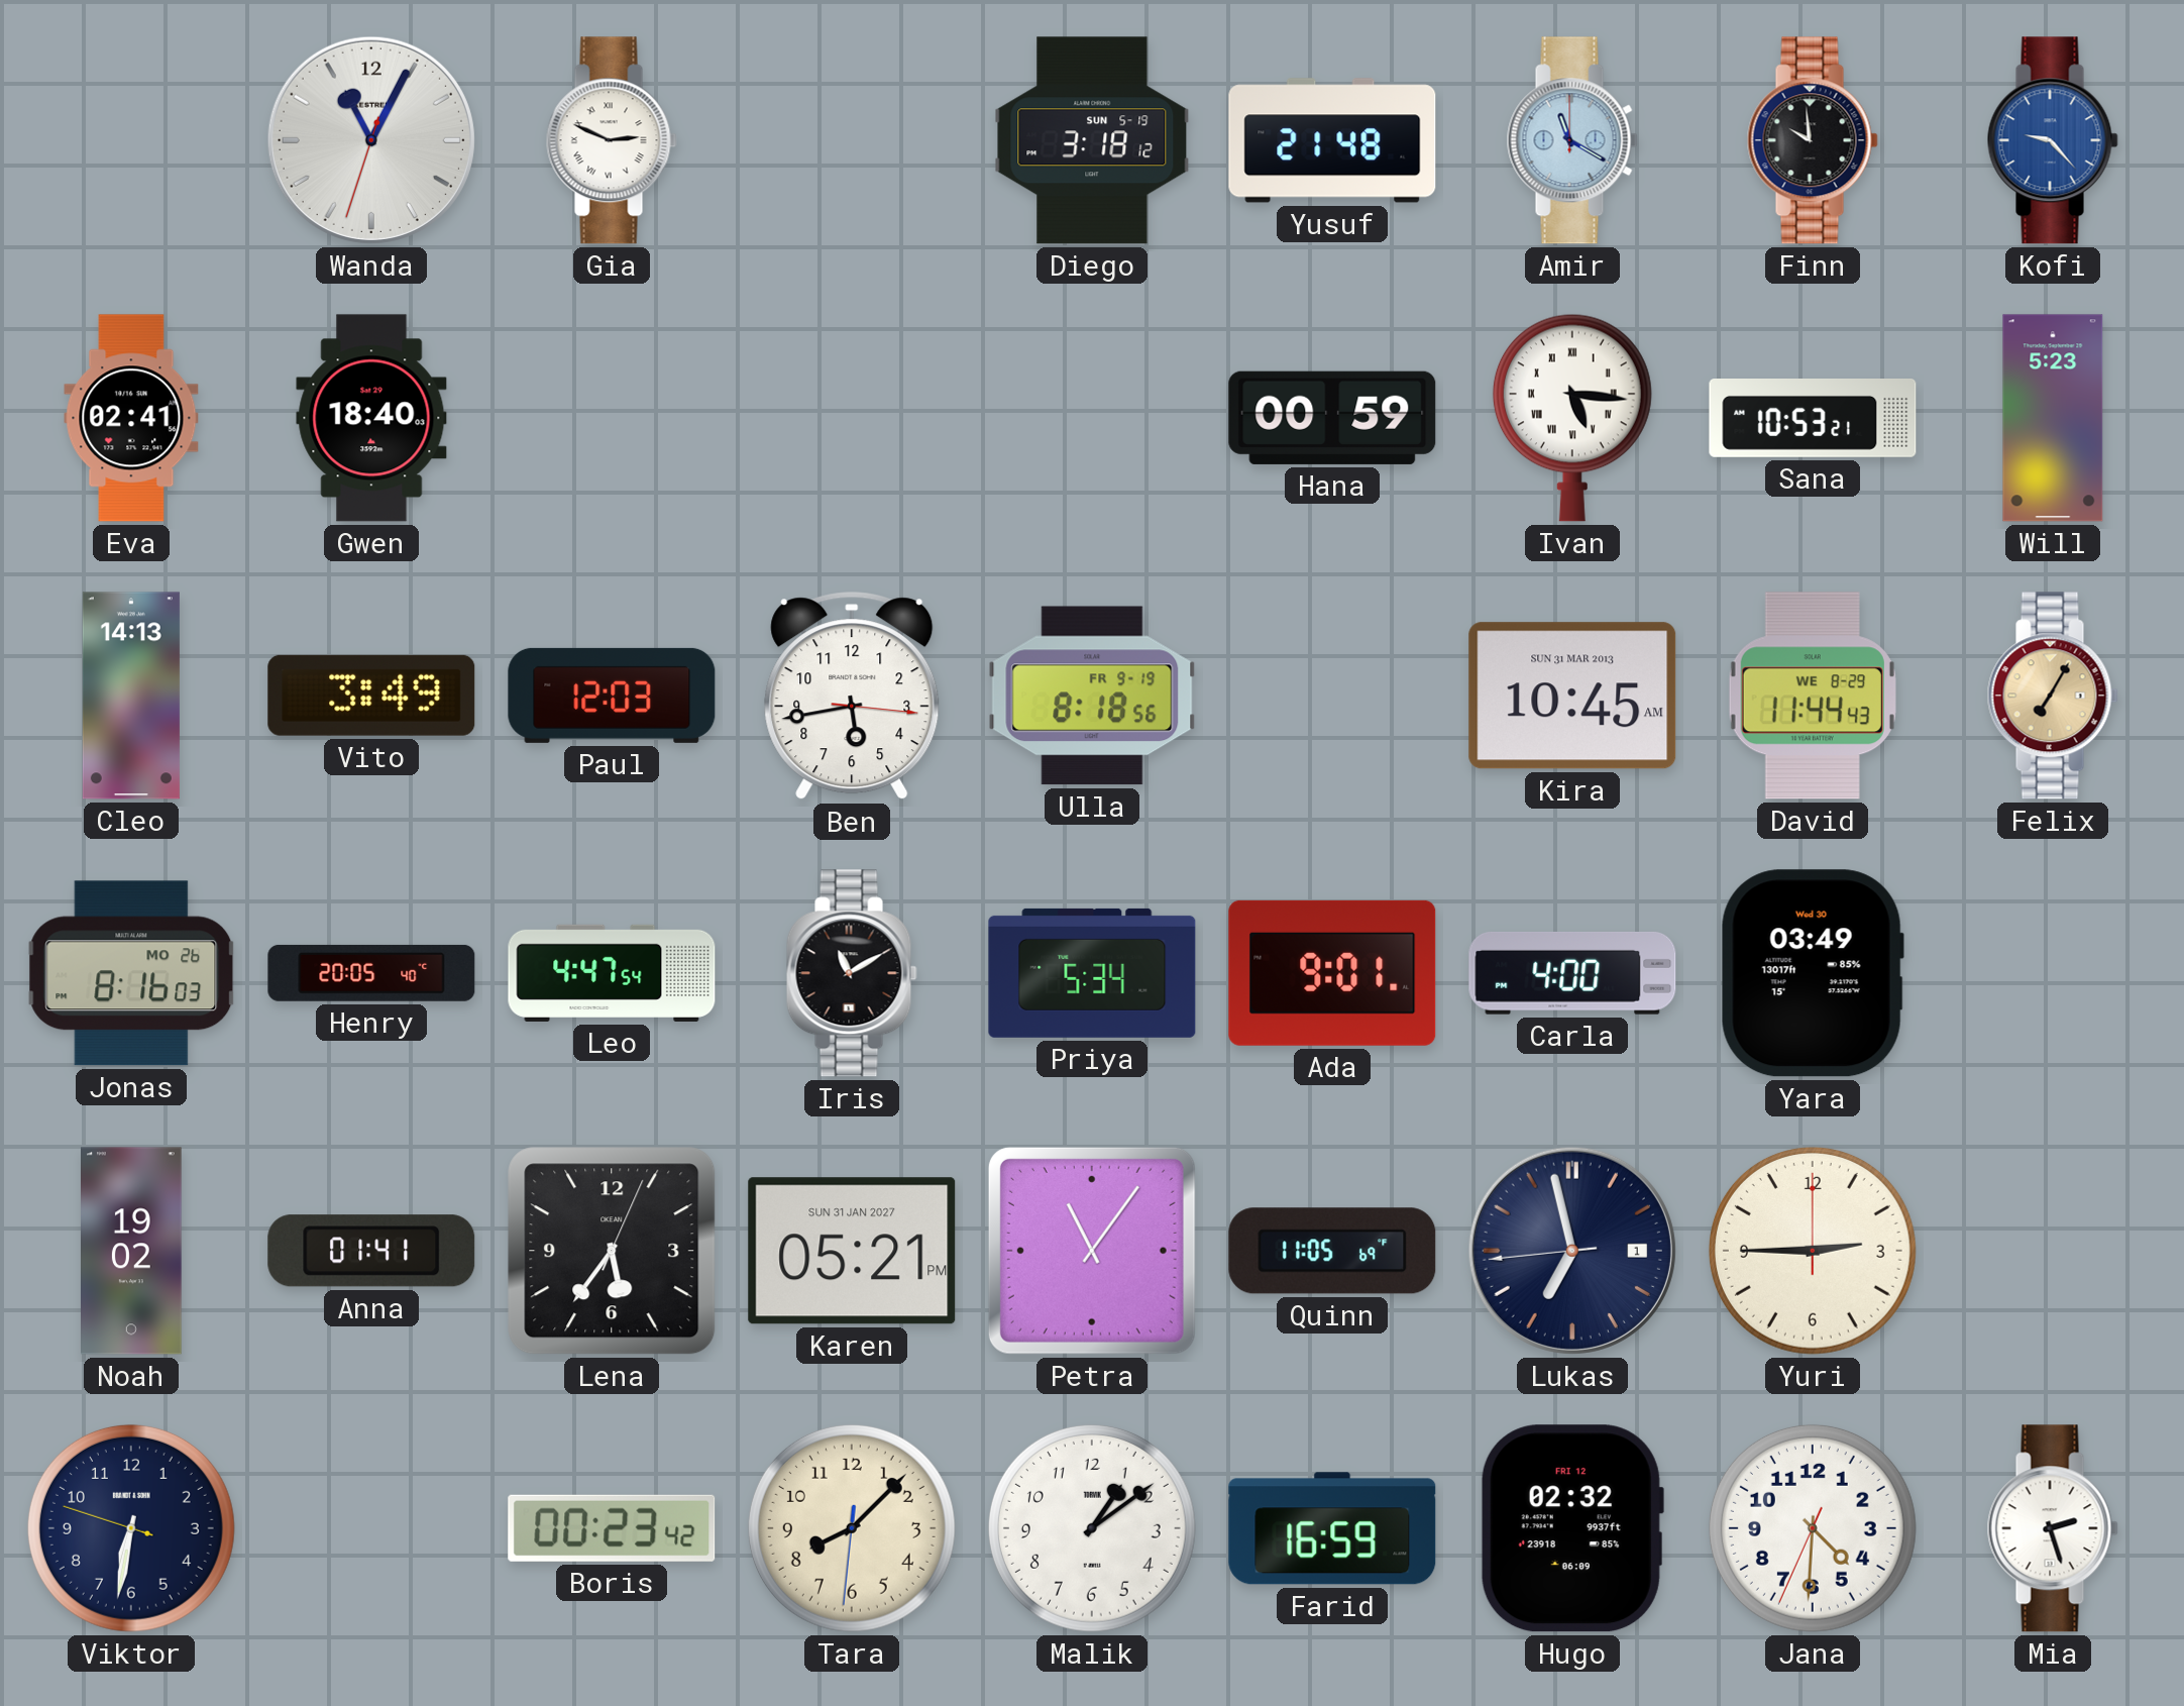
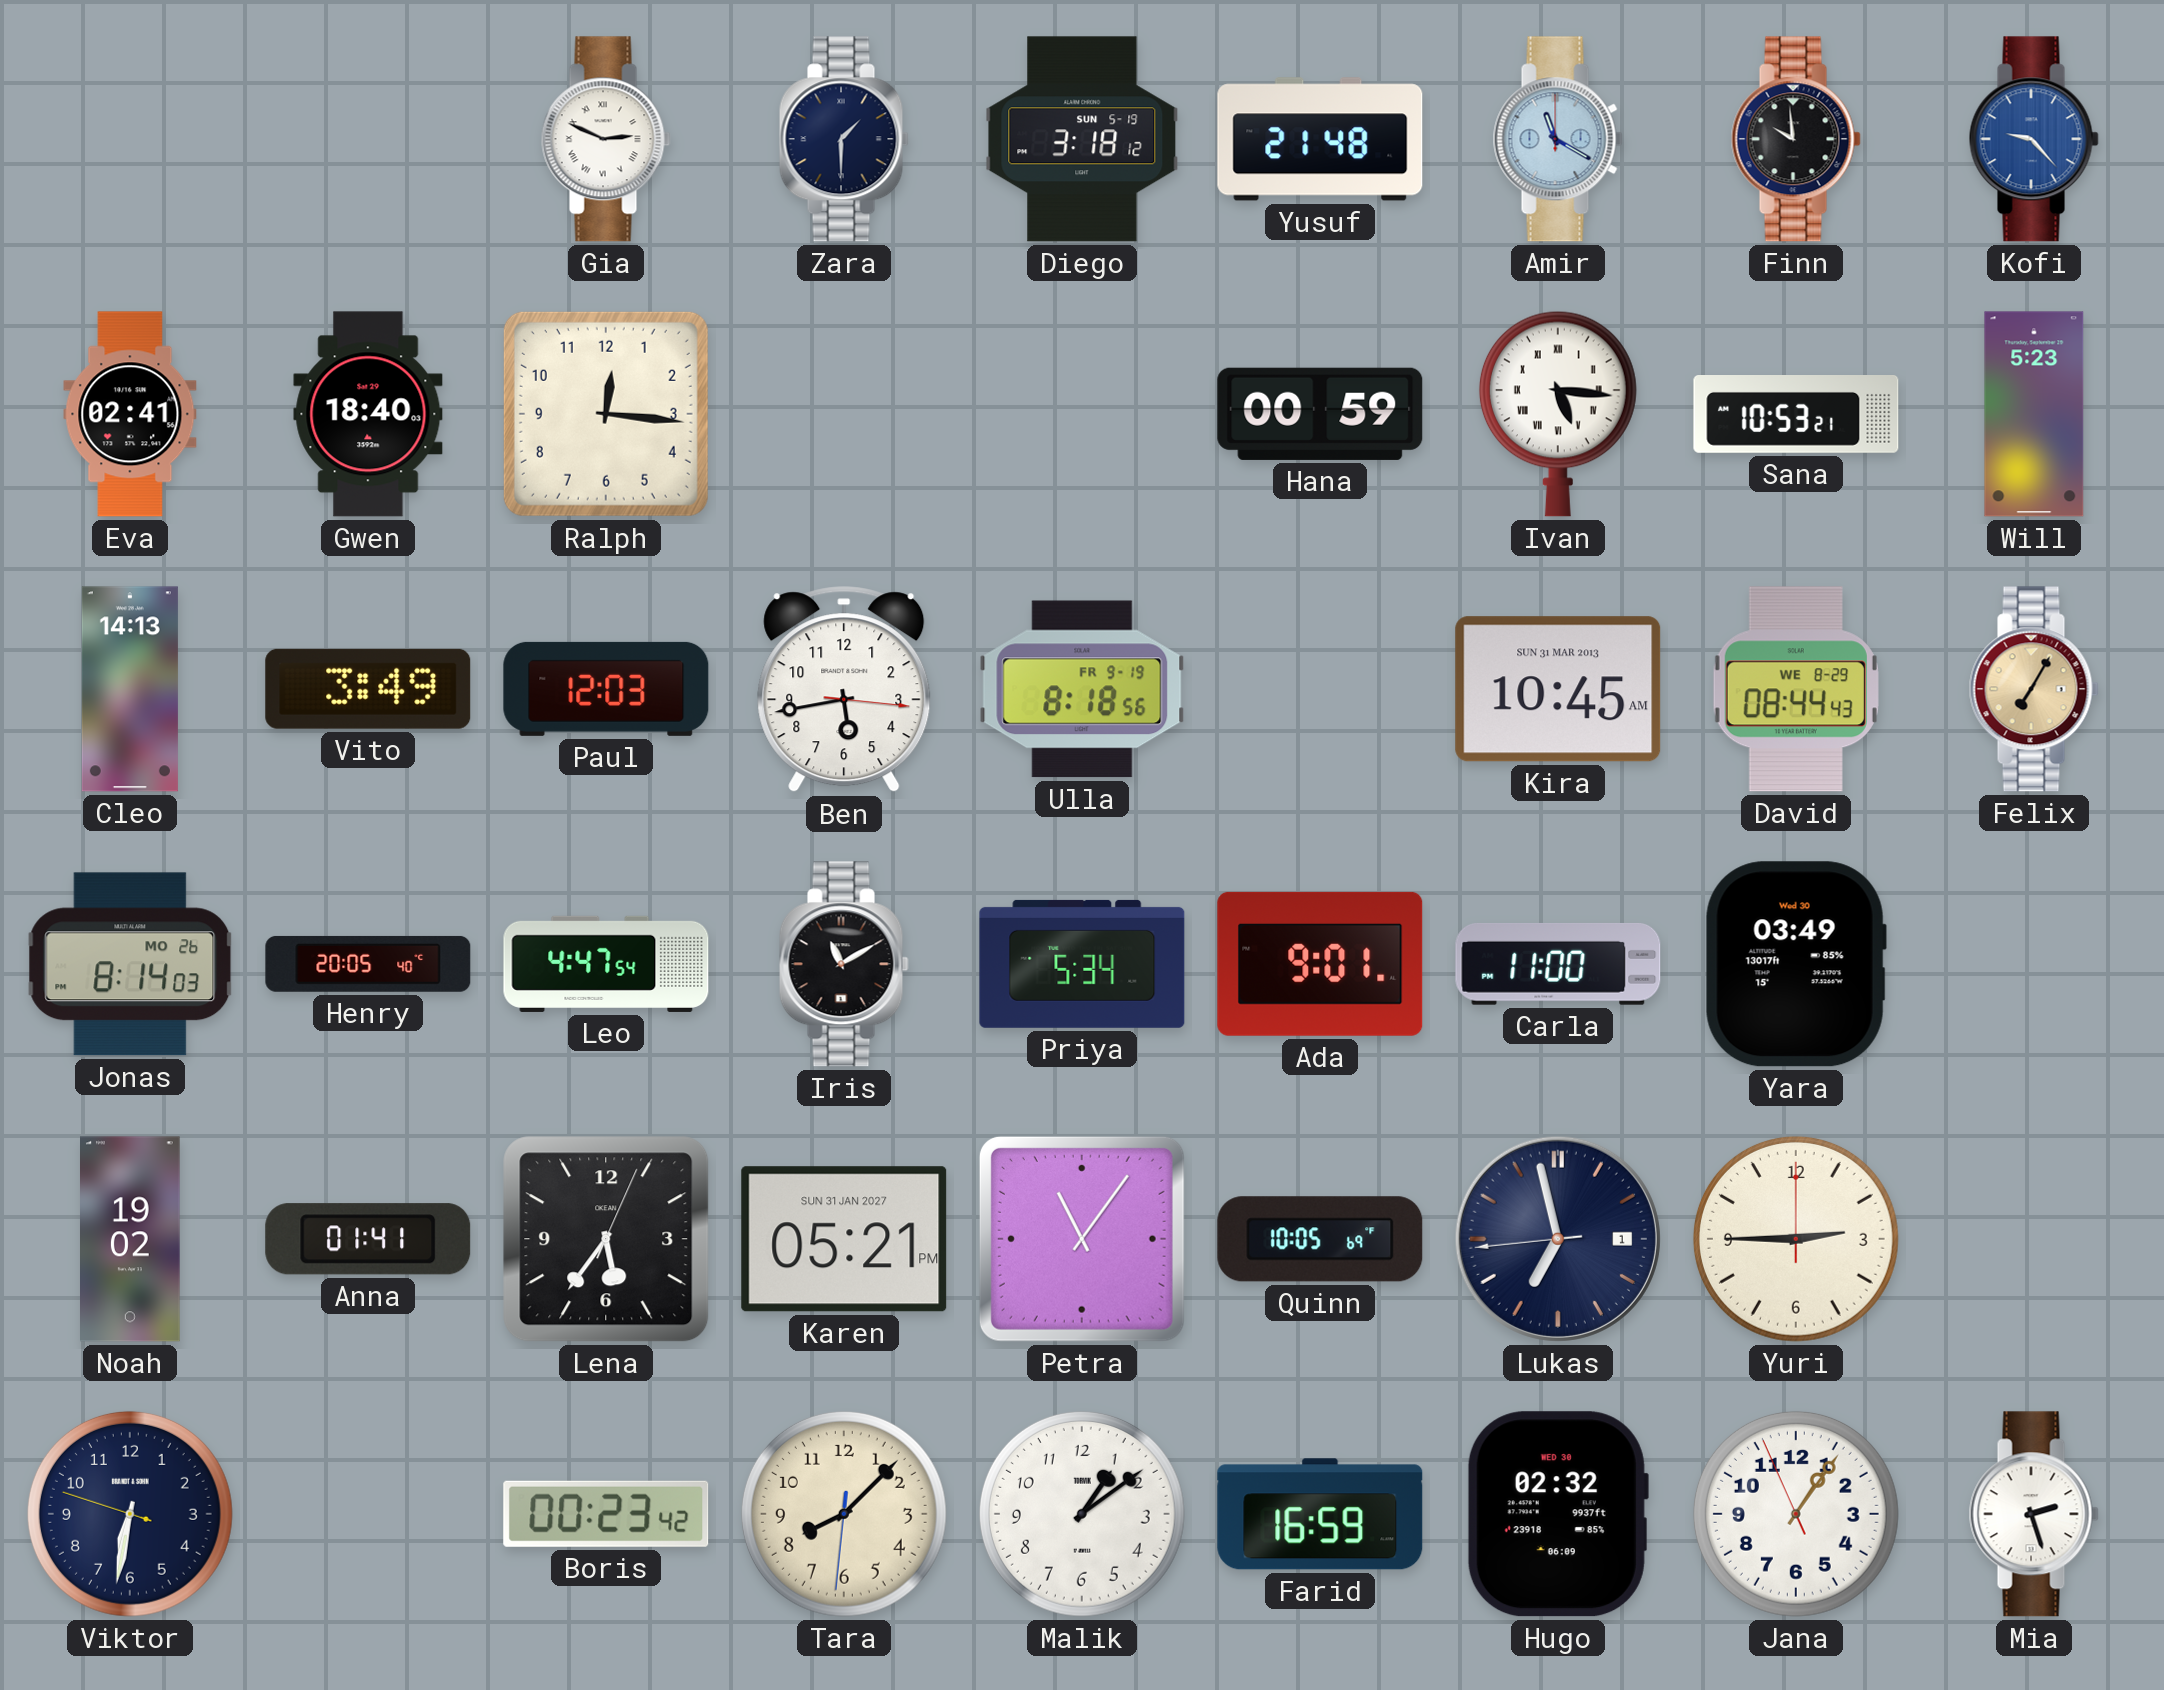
Wanda: 11:04 -> none (371, 140)
Zara: none -> 1:30 (844, 139)
Ralph: none -> 12:16 (606, 414)
David: 11:44 -> 08:44 (1796, 689)
Jonas: 8:16 -> 8:14 (130, 964)
Carla: 4:00 -> 11:00 (1558, 964)
Quinn: 11:05 -> 10:05 (1320, 1239)
Hugo date: FRI 12 -> WED 30 (1558, 1514)
Jana: 4:30 -> 1:05 (1796, 1514)
